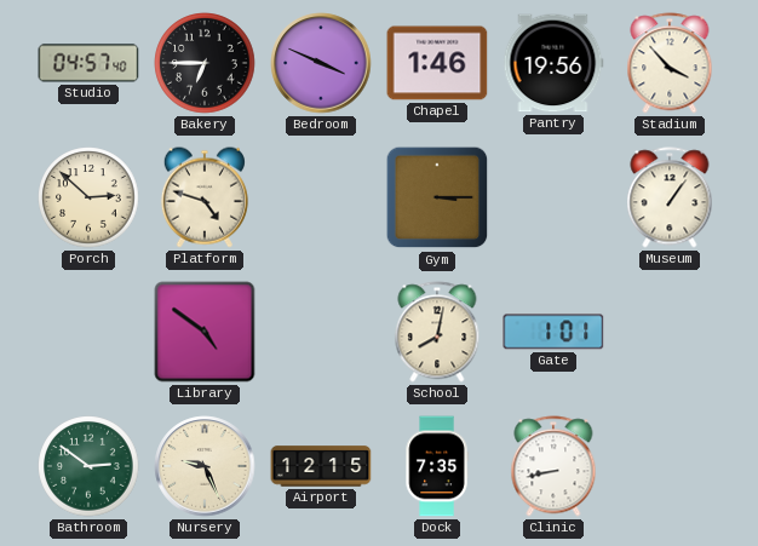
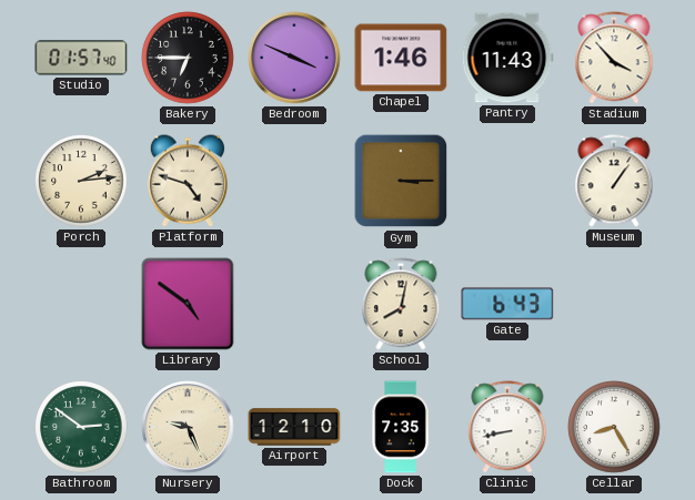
Studio: 04:57 -> 01:57 (81, 58)
Pantry: 19:56 -> 11:43 (507, 58)
Porch: 2:52 -> 2:14 (81, 181)
Gate: 1:01 -> 6:43 (507, 304)
Airport: 12:15 -> 12:10 (294, 427)
Cellar: none -> 8:25 (614, 427)
